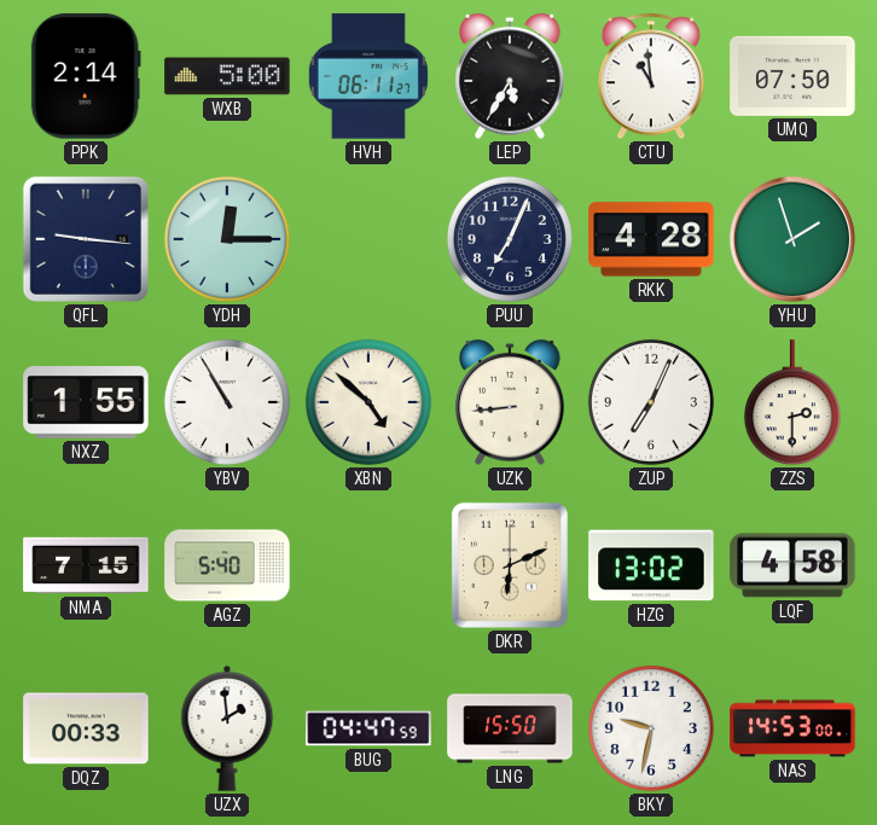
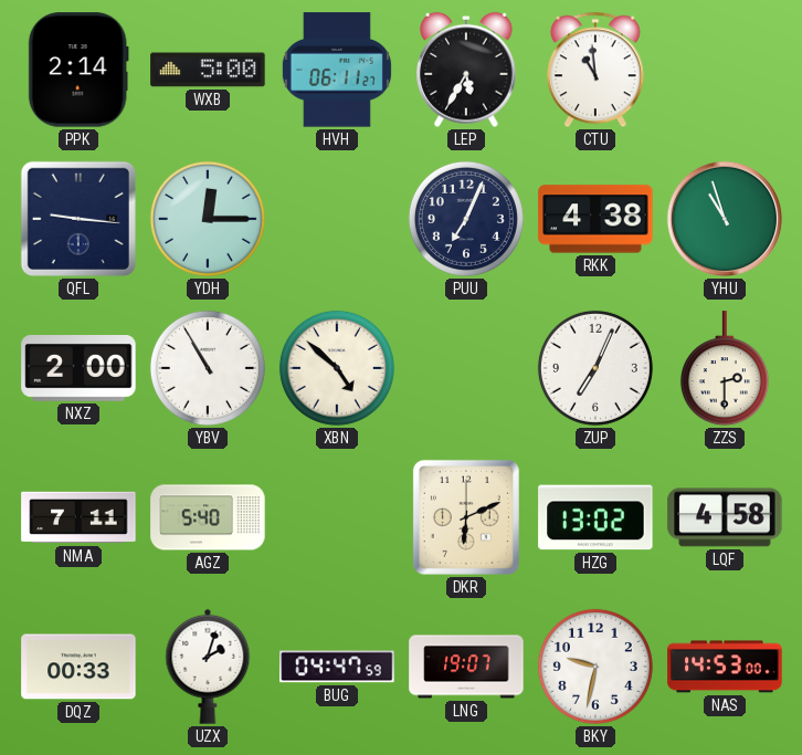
UMQ: 07:50 -> none (792, 76)
RKK: 4:28 -> 4:38 (595, 219)
YHU: 1:57 -> 10:57 (725, 219)
NXZ: 1:55 -> 2:00 (78, 368)
UZK: 8:44 -> none (511, 402)
NMA: 7:15 -> 7:11 (78, 517)
UZX: 1:59 -> 2:03 (208, 667)
LNG: 15:50 -> 19:07 (466, 667)
